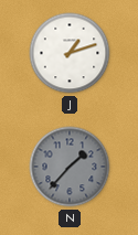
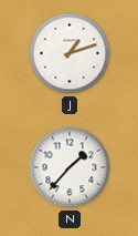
N dial: grey -> white (70, 167)
